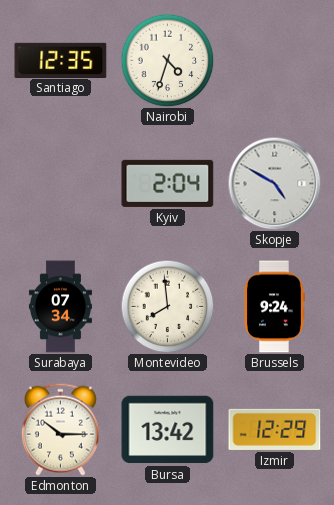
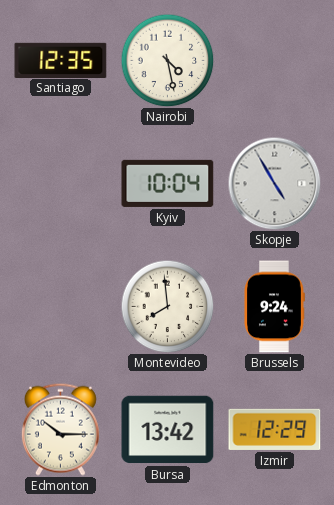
Nairobi: 4:33 -> 4:28 (167, 60)
Kyiv: 2:04 -> 10:04 (168, 183)
Skopje: 4:50 -> 4:55 (274, 183)
Surabaya: 07:34 -> none (60, 307)
